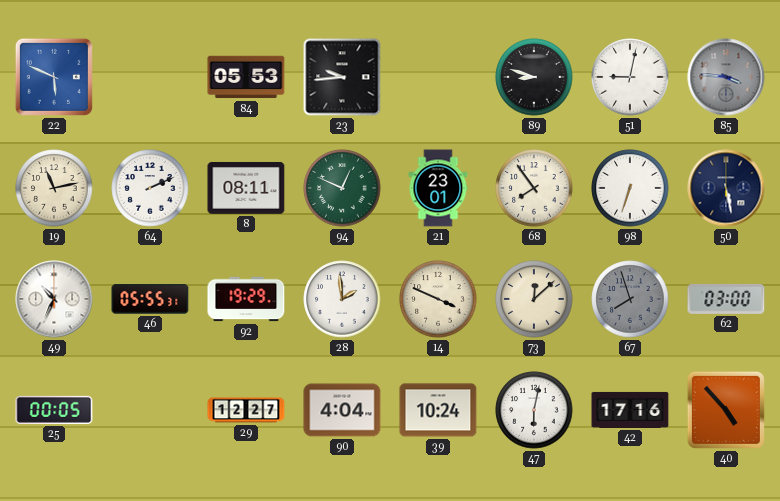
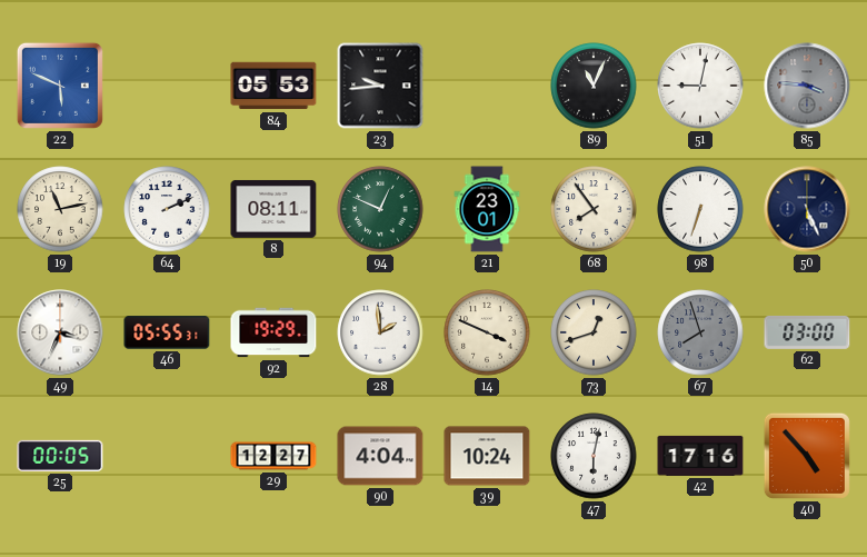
89: 8:48 -> 11:04 (594, 86)
50: 5:28 -> 5:26 (807, 209)
49: 10:34 -> 3:34 (60, 332)
73: 12:08 -> 12:42 (594, 332)
